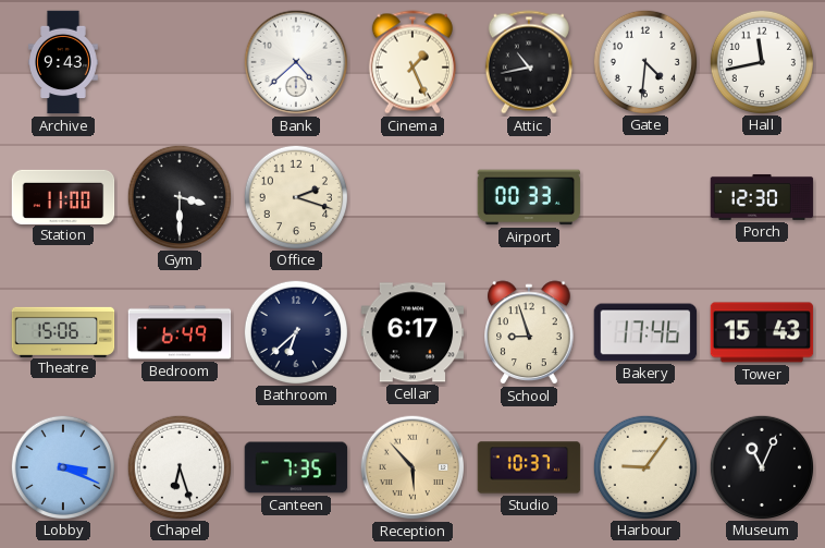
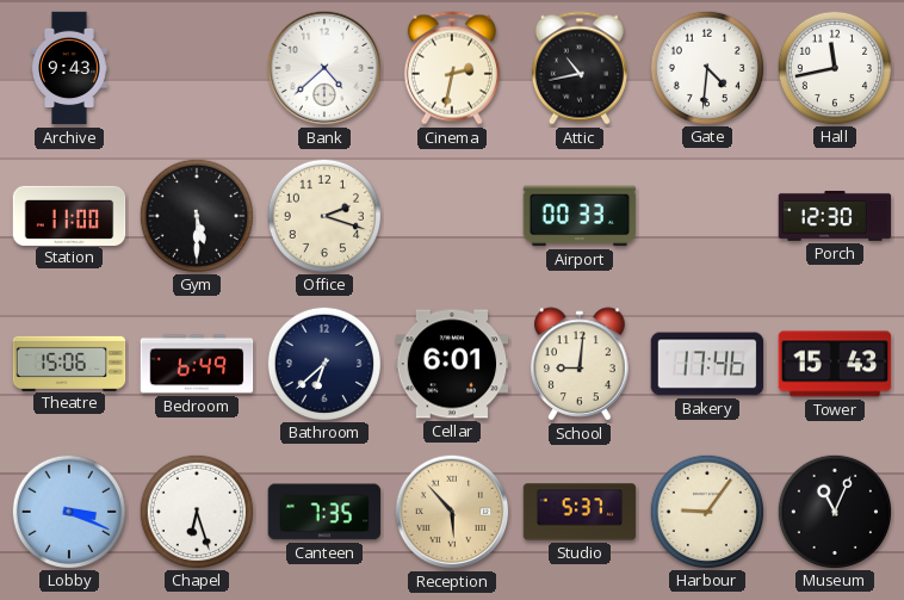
Cinema: 1:26 -> 2:32 (452, 68)
Gym: 3:30 -> 5:30 (196, 215)
Cellar: 6:17 -> 6:01 (452, 364)
School: 8:57 -> 9:01 (580, 364)
Studio: 10:37 -> 5:37 (580, 512)
